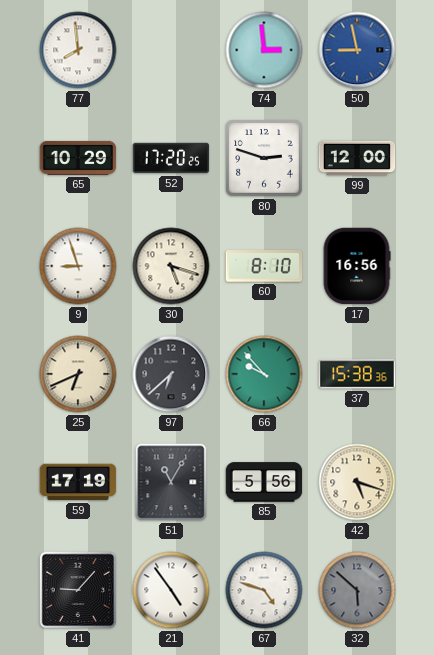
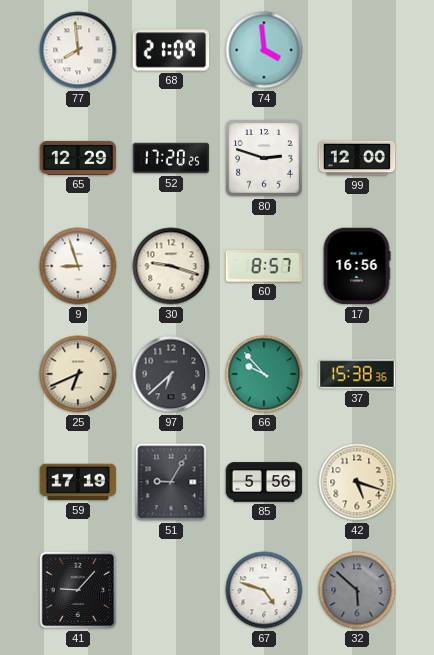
68: none -> 21:09 (171, 50)
74: 2:59 -> 3:59 (264, 50)
50: 8:58 -> none (357, 50)
65: 10:29 -> 12:29 (78, 158)
30: 5:18 -> 9:18 (171, 266)
60: 8:10 -> 8:57 (263, 267)
51: 11:05 -> 9:05 (171, 482)
21: 4:54 -> none (171, 590)
